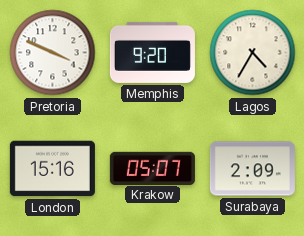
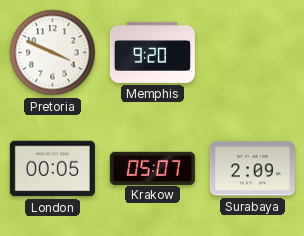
Lagos: 4:35 -> none (253, 53)
London: 15:16 -> 00:05 (52, 169)
